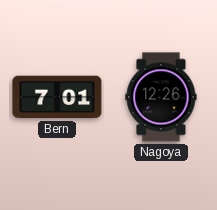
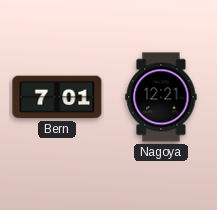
Nagoya: 12:26 -> 12:21 (161, 97)
